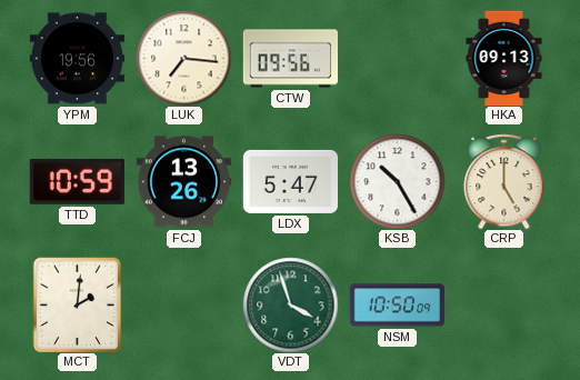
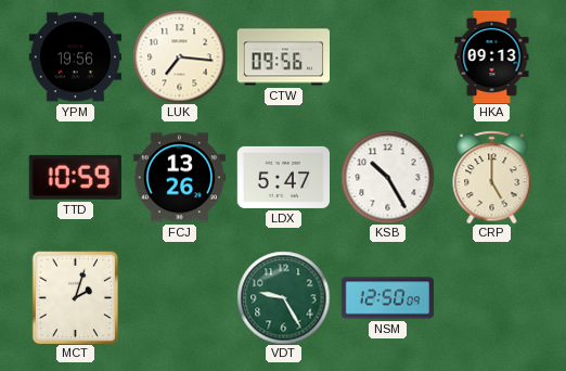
MCT: 2:01 -> 2:03 (76, 297)
VDT: 3:57 -> 9:25 (283, 297)
NSM: 10:50 -> 12:50 (387, 298)
